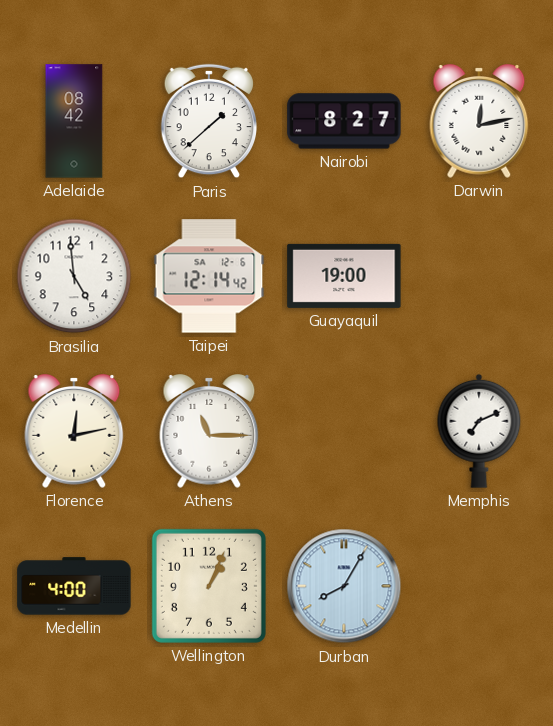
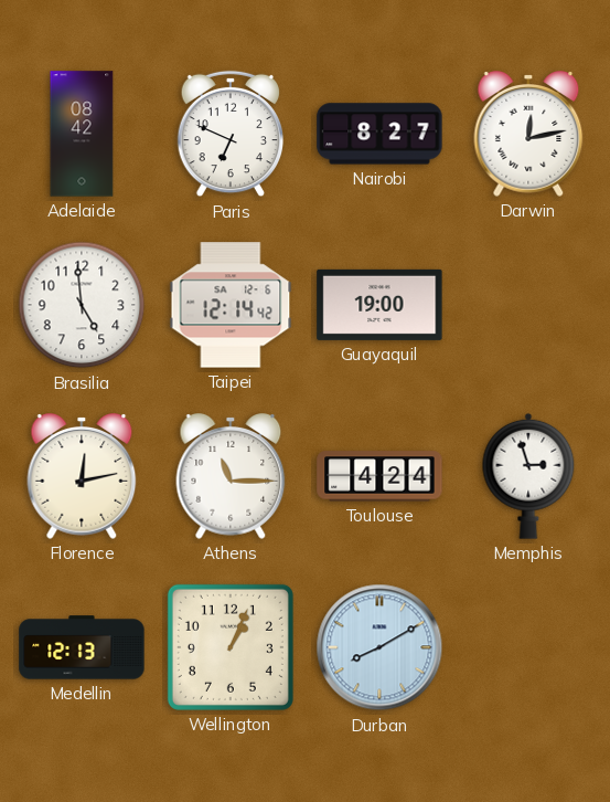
Paris: 1:38 -> 6:49 (231, 134)
Toulouse: none -> 4:24 (379, 476)
Memphis: 7:11 -> 2:57 (528, 476)
Medellin: 4:00 -> 12:13 (82, 647)
Durban: 8:05 -> 8:10 (379, 647)
